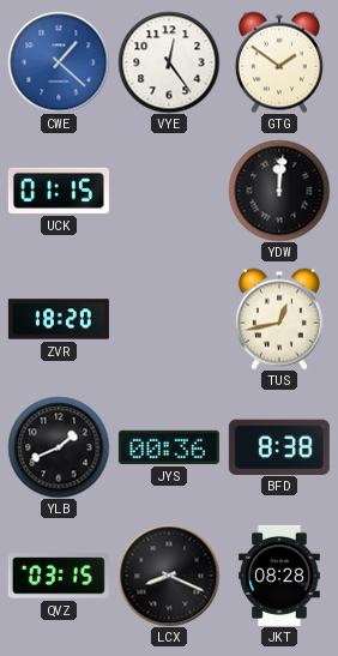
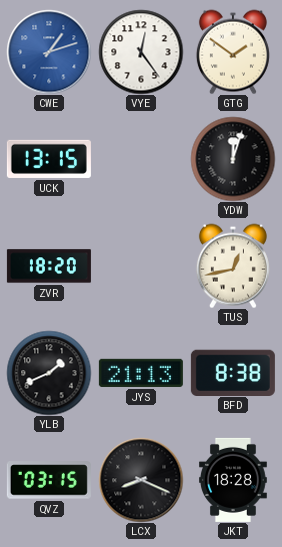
CWE: 1:22 -> 1:12 (49, 52)
UCK: 01:15 -> 13:15 (49, 159)
YDW: 12:01 -> 12:03 (233, 159)
JYS: 00:36 -> 21:13 (141, 373)
JKT: 08:28 -> 18:28 (234, 480)
